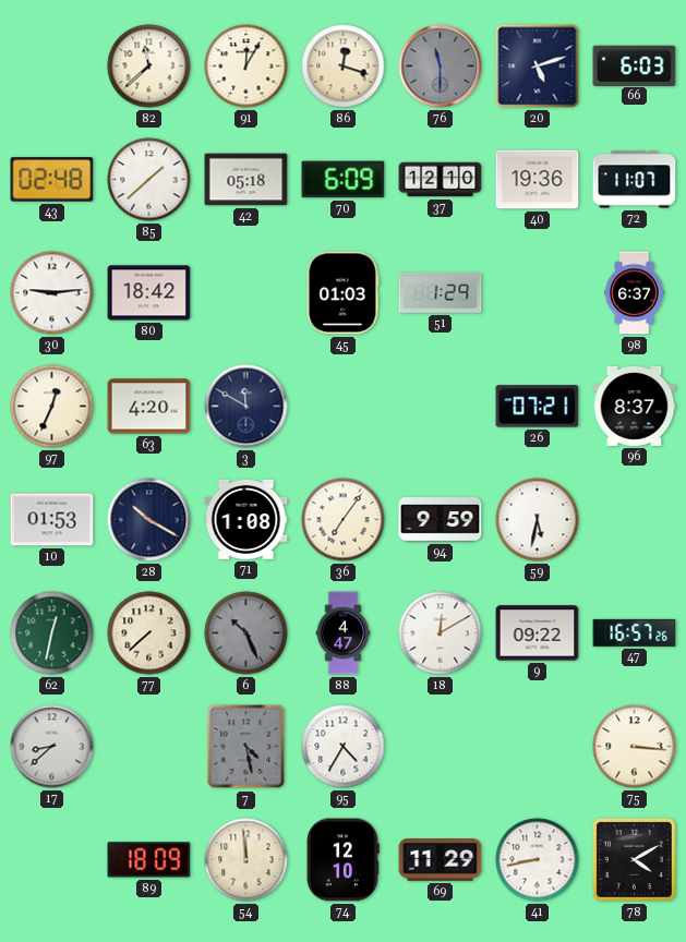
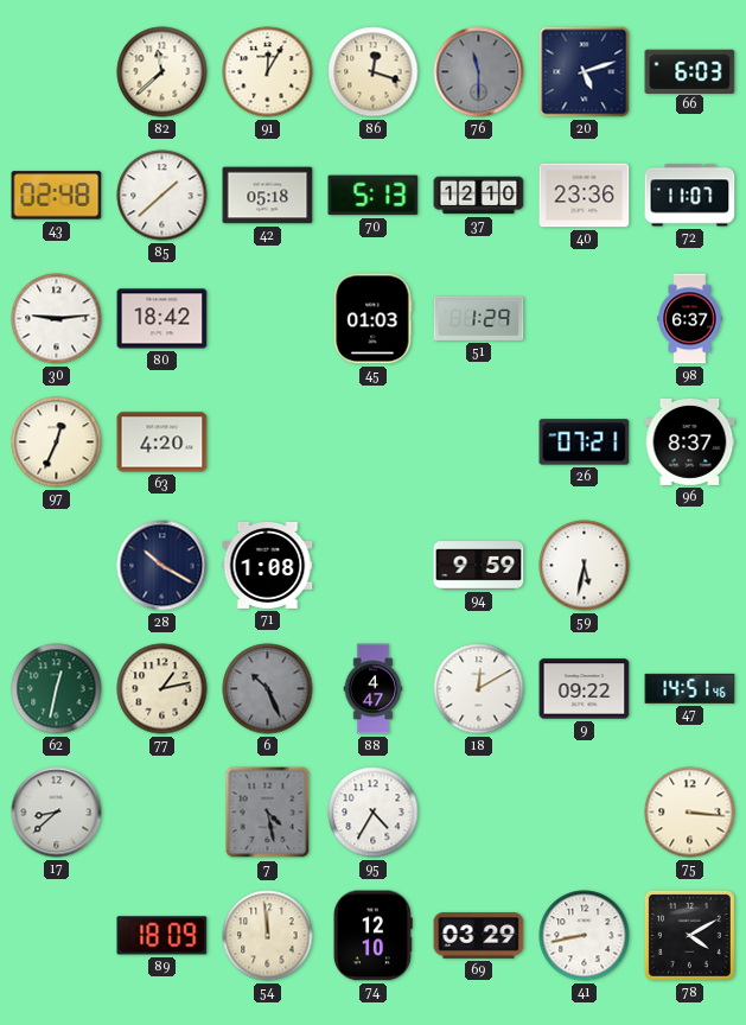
70: 6:09 -> 5:13 (374, 196)
40: 19:36 -> 23:36 (585, 196)
3: 11:50 -> none (246, 407)
10: 01:53 -> none (52, 520)
36: 7:06 -> none (344, 520)
77: 7:38 -> 1:13 (162, 689)
47: 16:57 -> 14:51 (690, 688)
69: 11:29 -> 03:29 (479, 936)
